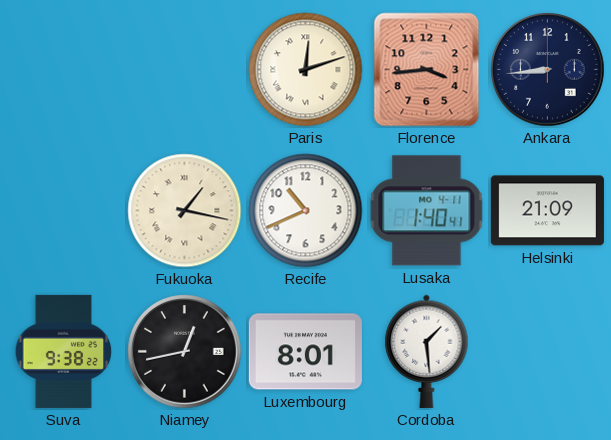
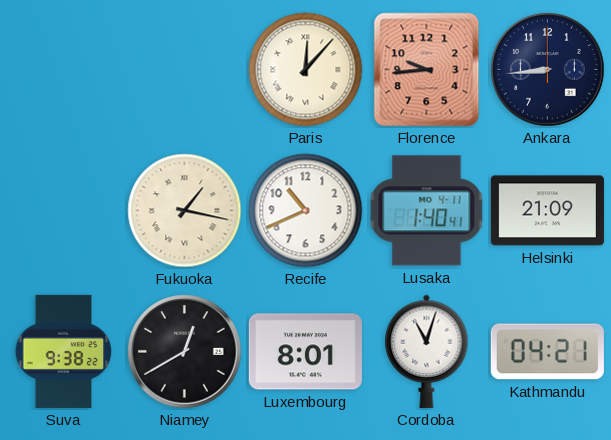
Paris: 12:12 -> 12:07 (306, 70)
Florence: 3:44 -> 9:44 (427, 70)
Niamey: 12:43 -> 12:40 (185, 352)
Cordoba: 1:29 -> 11:03 (427, 351)
Kathmandu: none -> 04:21 (547, 352)
